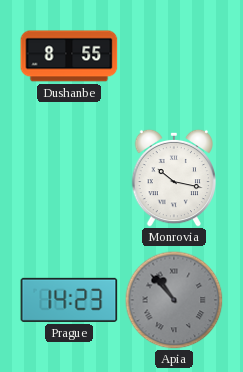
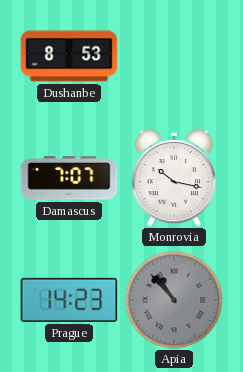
Dushanbe: 8:55 -> 8:53 (69, 56)
Damascus: none -> 7:07 (69, 178)
